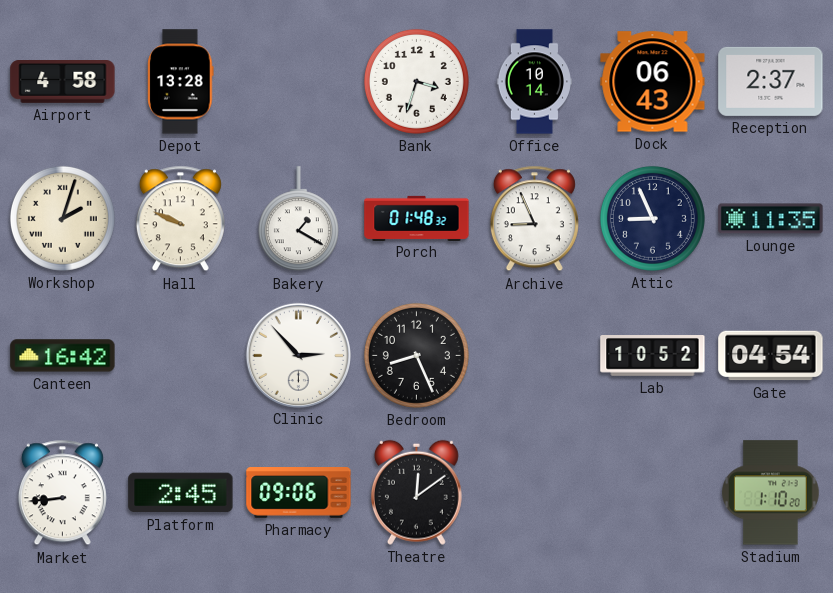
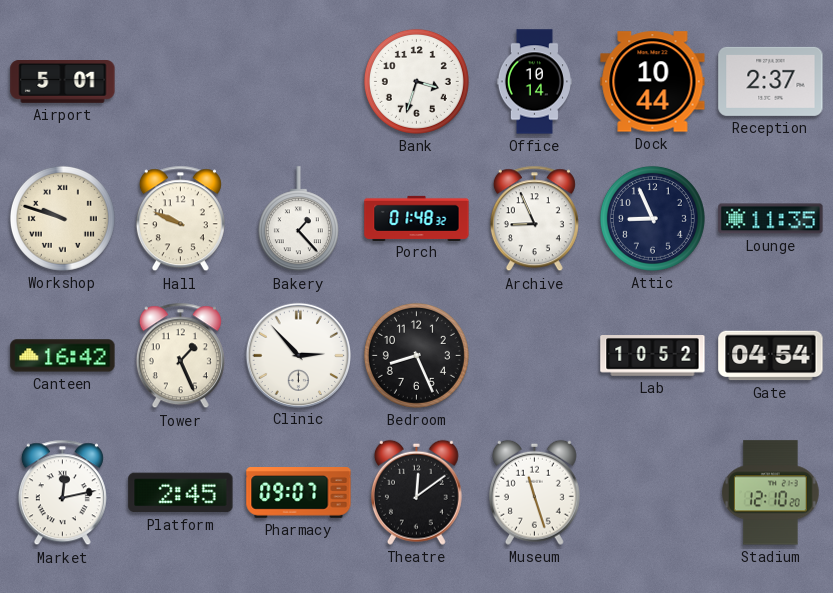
Airport: 4:58 -> 5:01 (63, 82)
Depot: 13:28 -> none (181, 82)
Dock: 06:43 -> 10:44 (653, 82)
Workshop: 2:03 -> 9:48 (62, 218)
Bakery: 1:20 -> 1:23 (298, 219)
Tower: none -> 1:26 (180, 356)
Market: 8:44 -> 12:13 (62, 493)
Pharmacy: 09:06 -> 09:07 (299, 493)
Museum: none -> 11:27 (534, 492)
Stadium: 1:10 -> 12:10 (771, 493)
